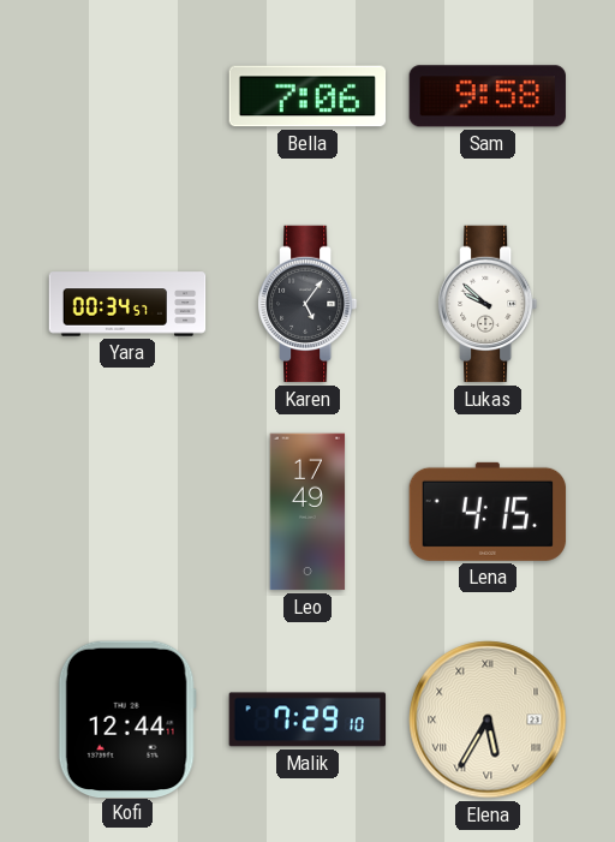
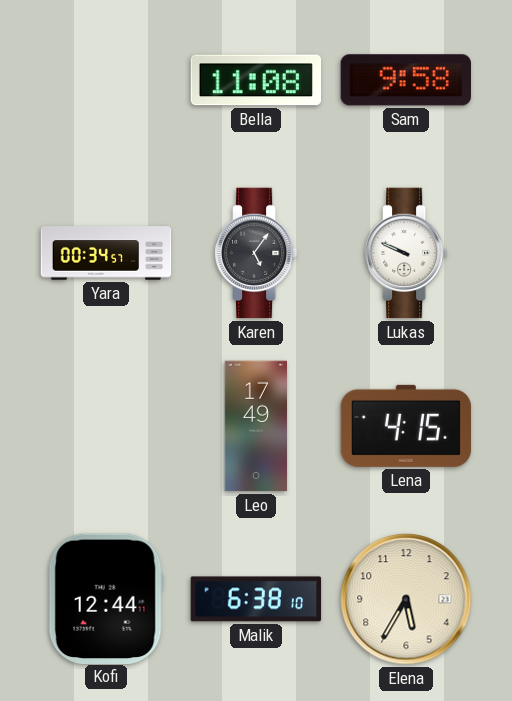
Bella: 7:06 -> 11:08 (256, 80)
Lukas: 9:52 -> 9:49 (406, 253)
Malik: 7:29 -> 6:38 (256, 599)
Elena numerals: Roman -> Arabic (406, 599)
